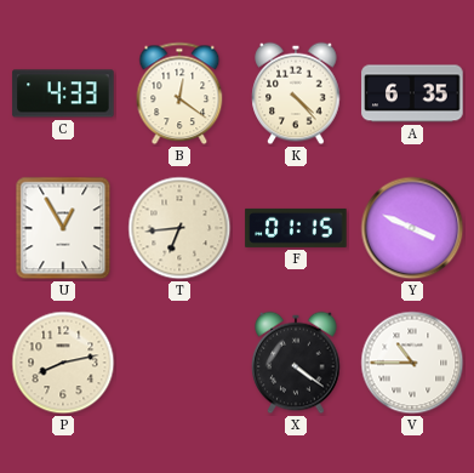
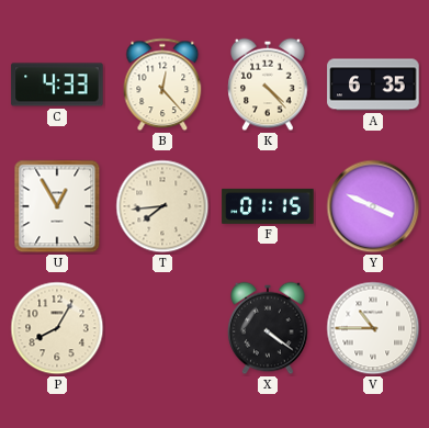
B: 12:21 -> 12:23 (162, 85)
T: 6:44 -> 7:44 (162, 206)
P: 8:13 -> 8:05 (57, 328)
